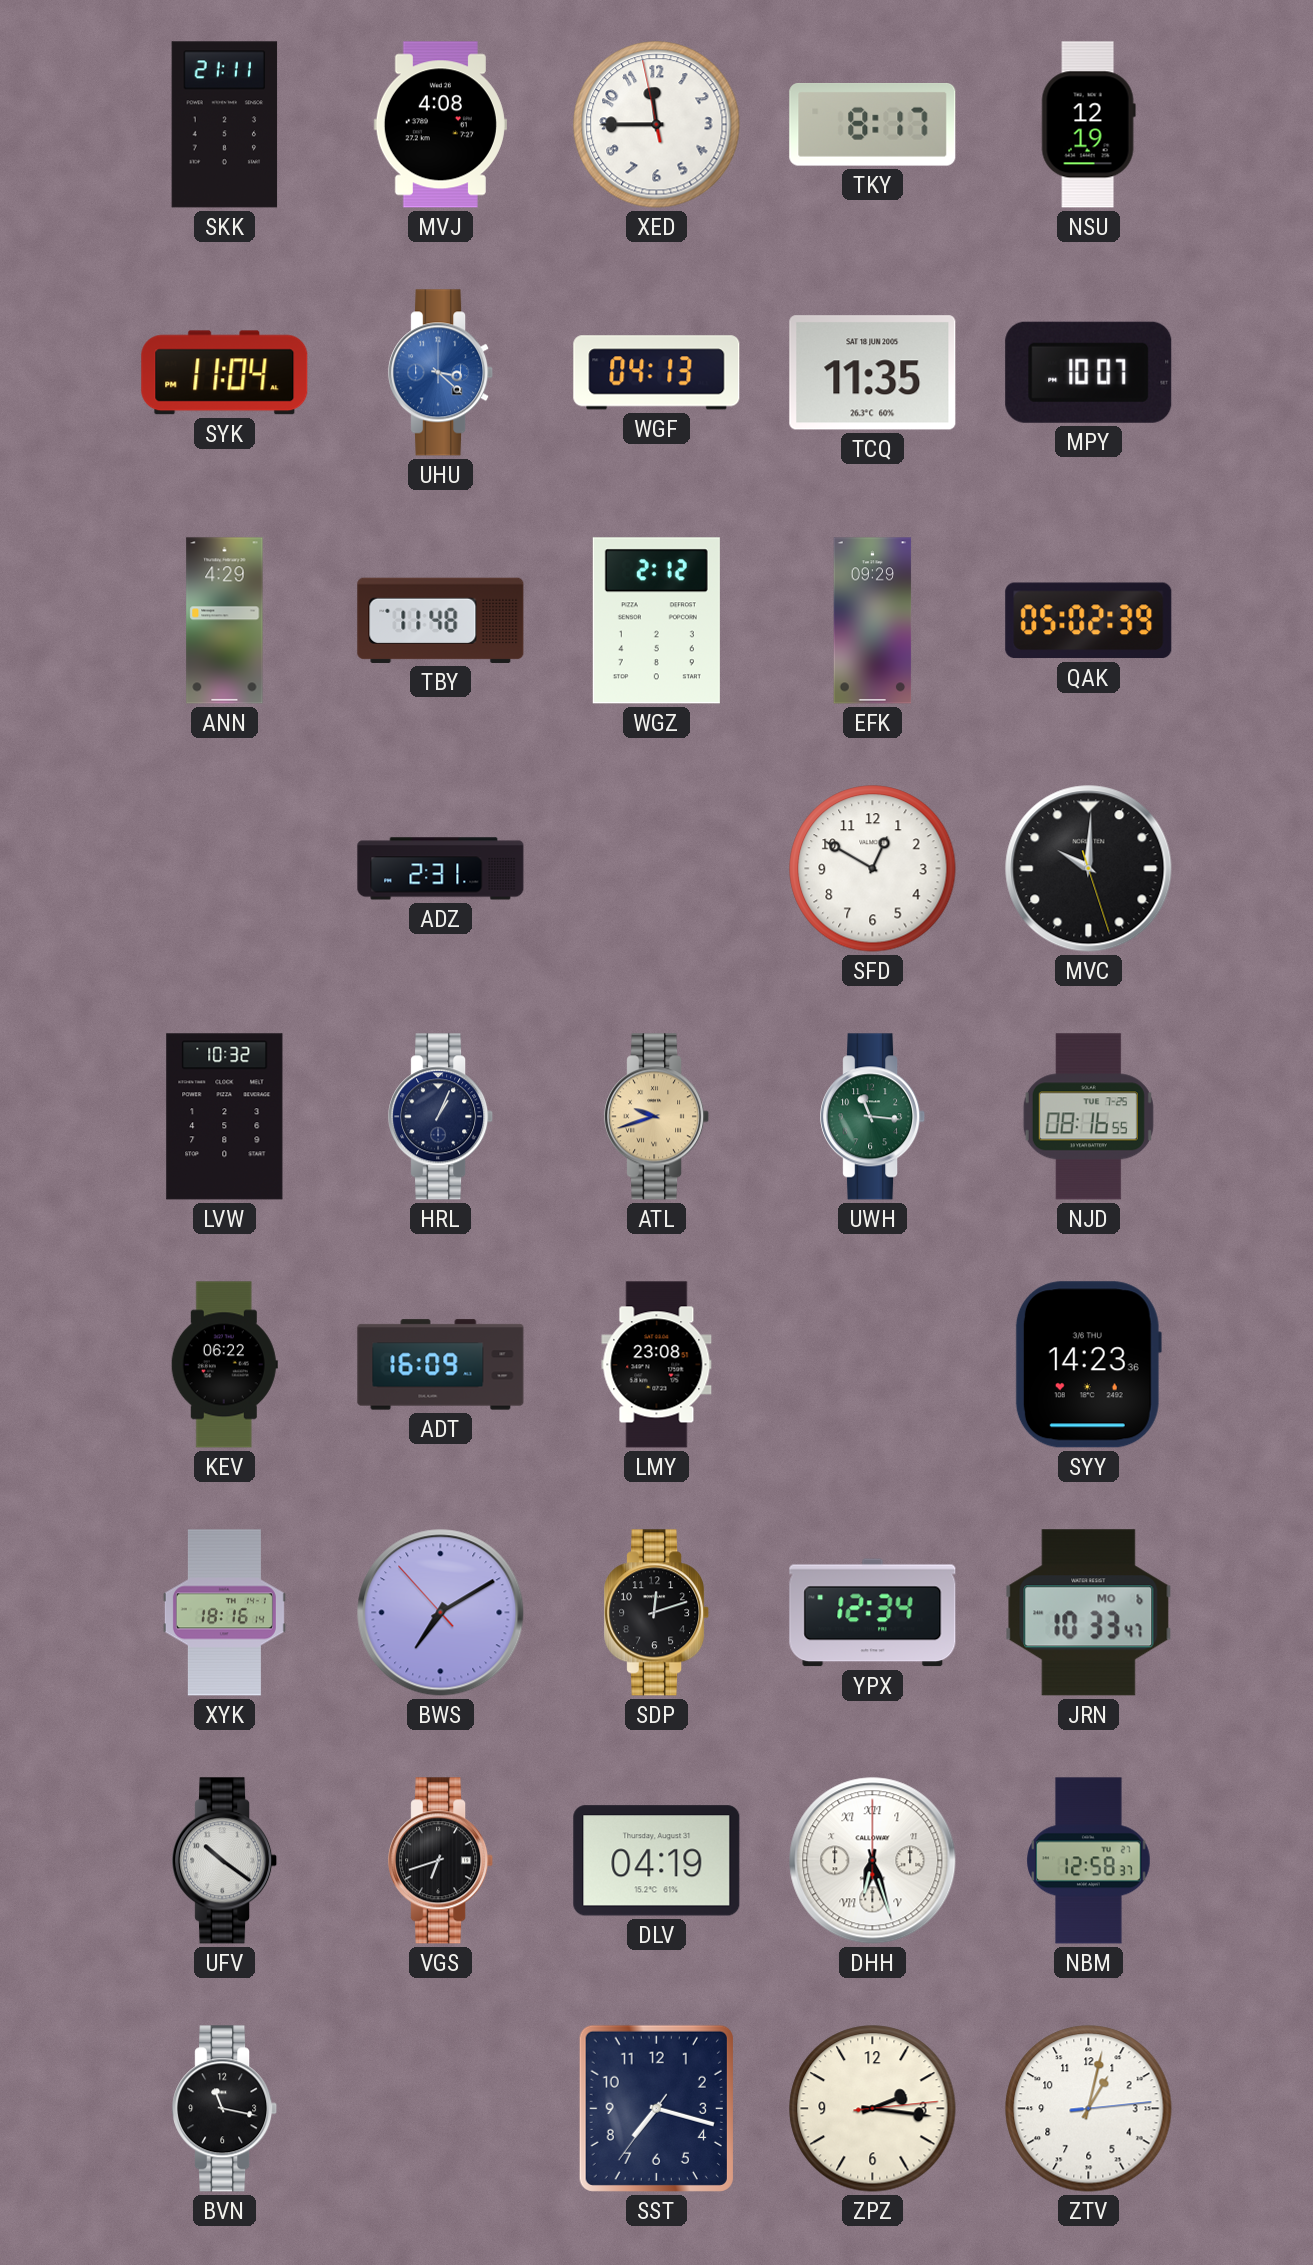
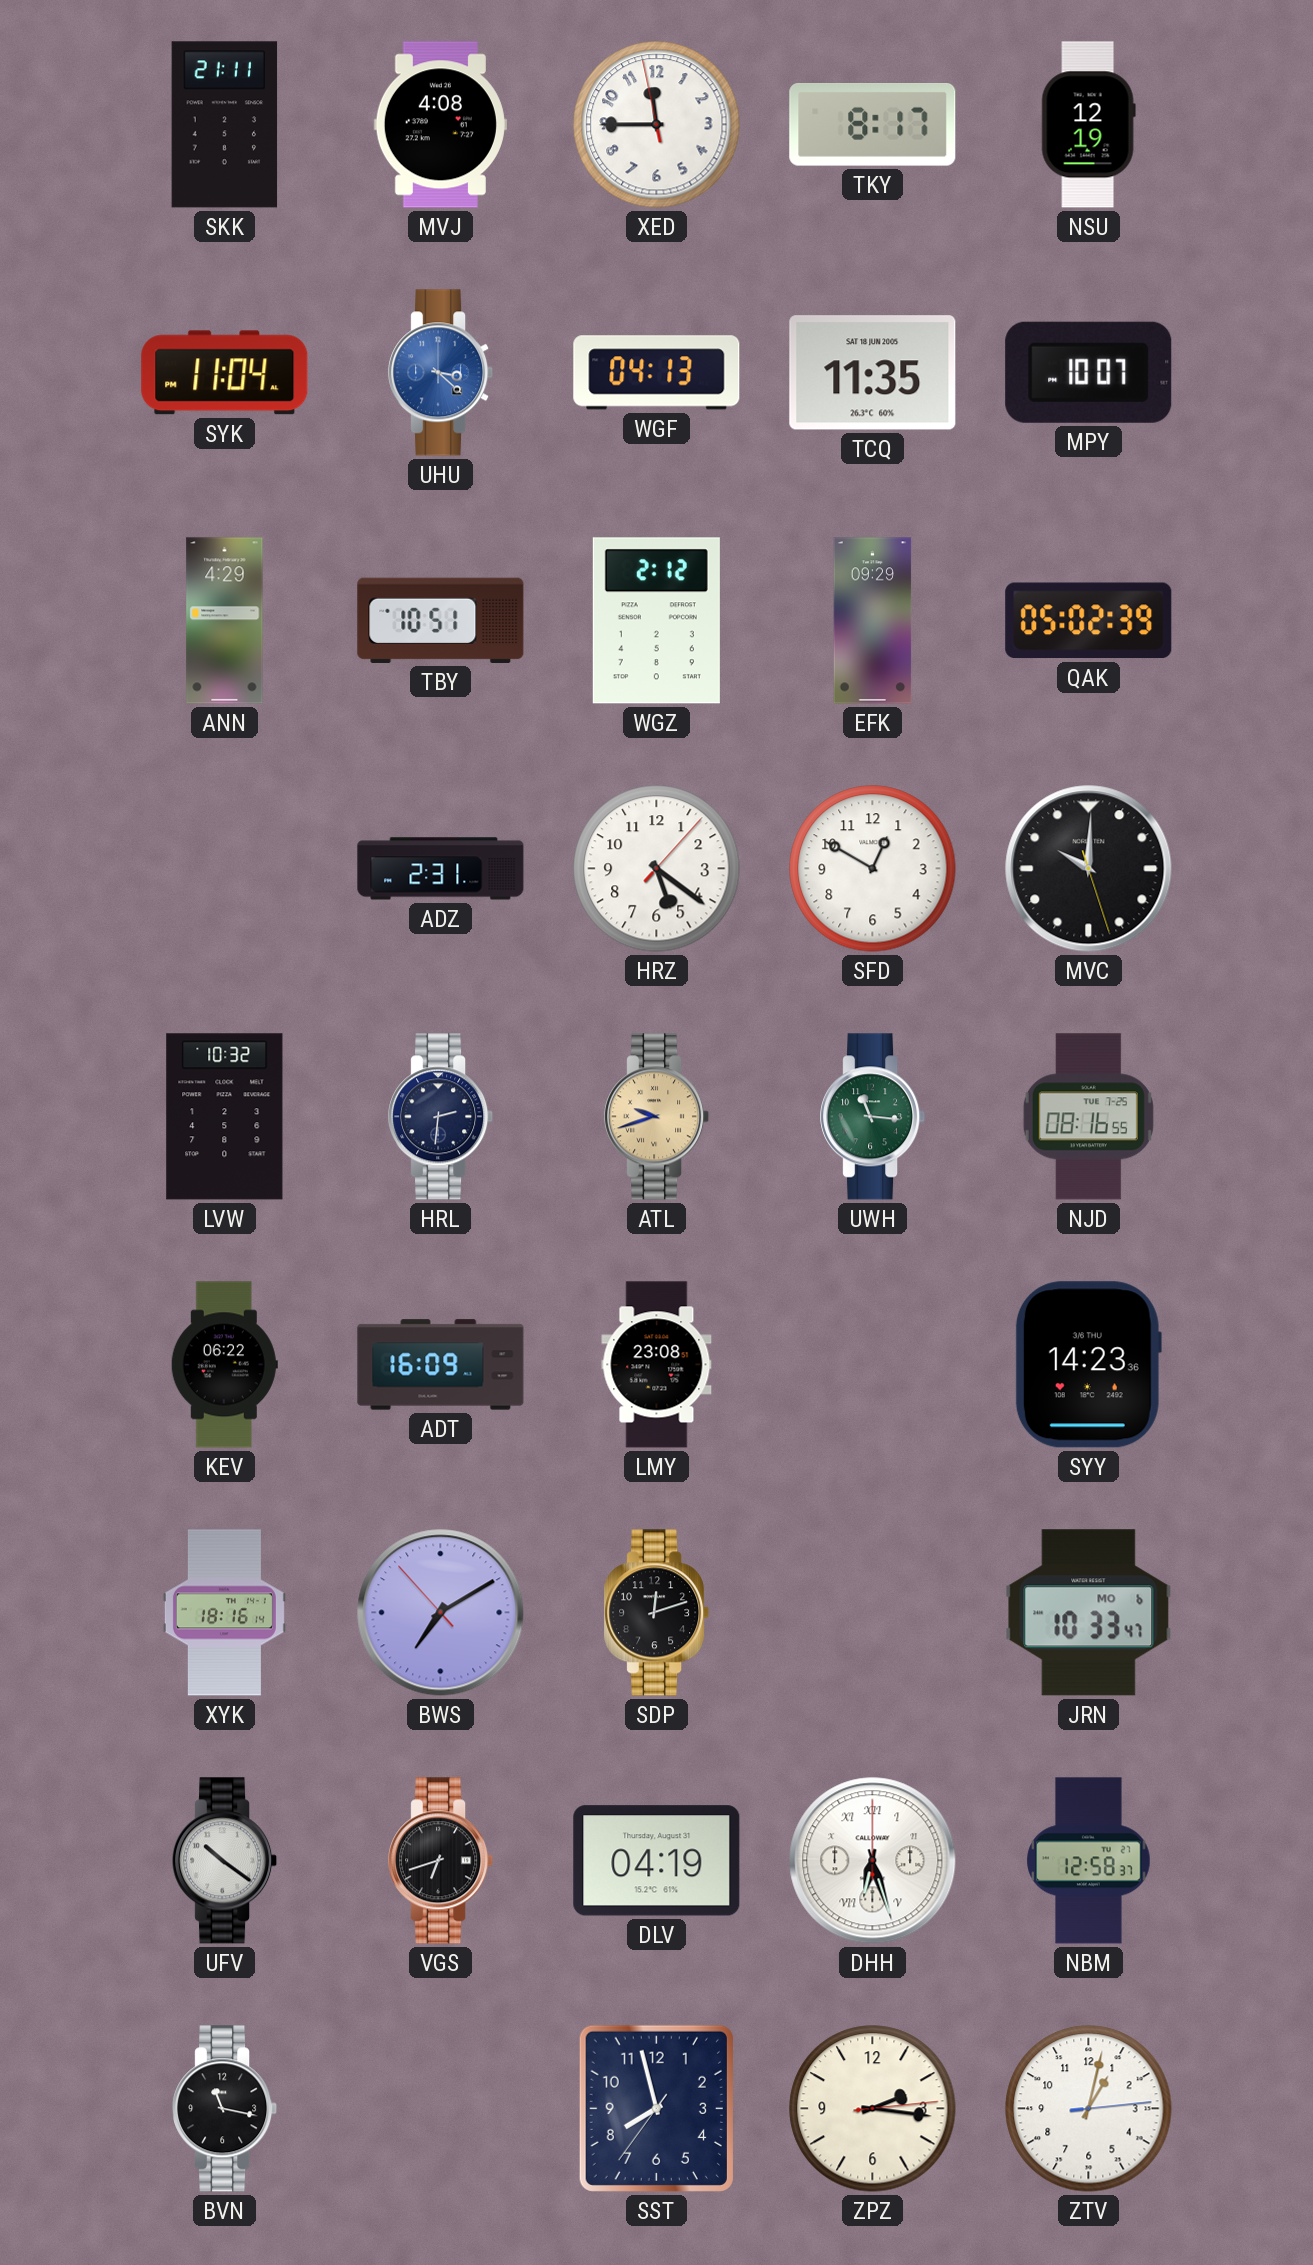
TBY: 11:48 -> 10:51 (441, 620)
HRZ: none -> 5:21 (657, 869)
HRL: 1:04 -> 2:31 (441, 1117)
YPX: 12:34 -> none (873, 1613)
SST: 7:17 -> 7:57 (656, 2108)
